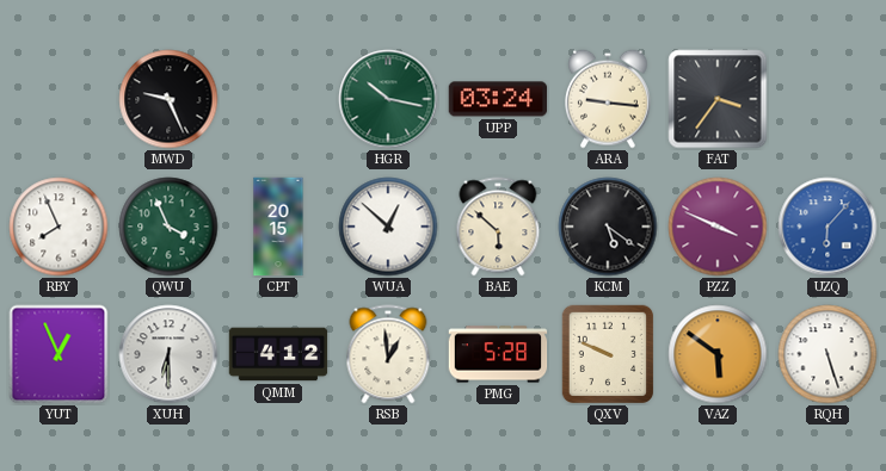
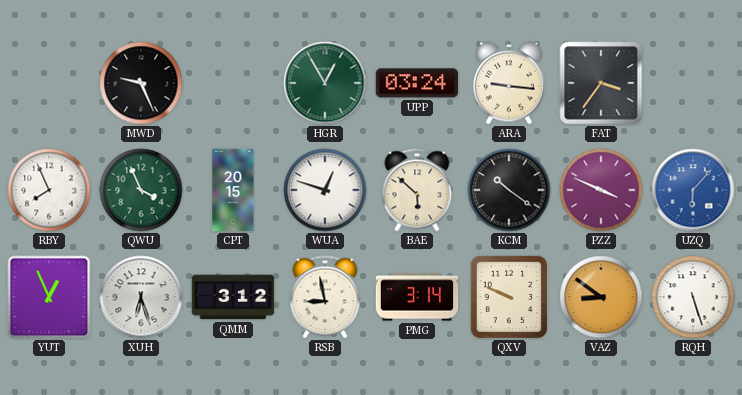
HGR: 10:17 -> 12:55 (325, 83)
WUA: 12:52 -> 12:48 (325, 190)
KCM: 5:21 -> 10:21 (509, 190)
XUH: 6:30 -> 6:27 (141, 297)
QMM: 4:12 -> 3:12 (233, 297)
RSB: 12:59 -> 8:58 (325, 297)
PMG: 5:28 -> 3:14 (417, 297)
VAZ: 5:51 -> 8:51 (601, 297)
